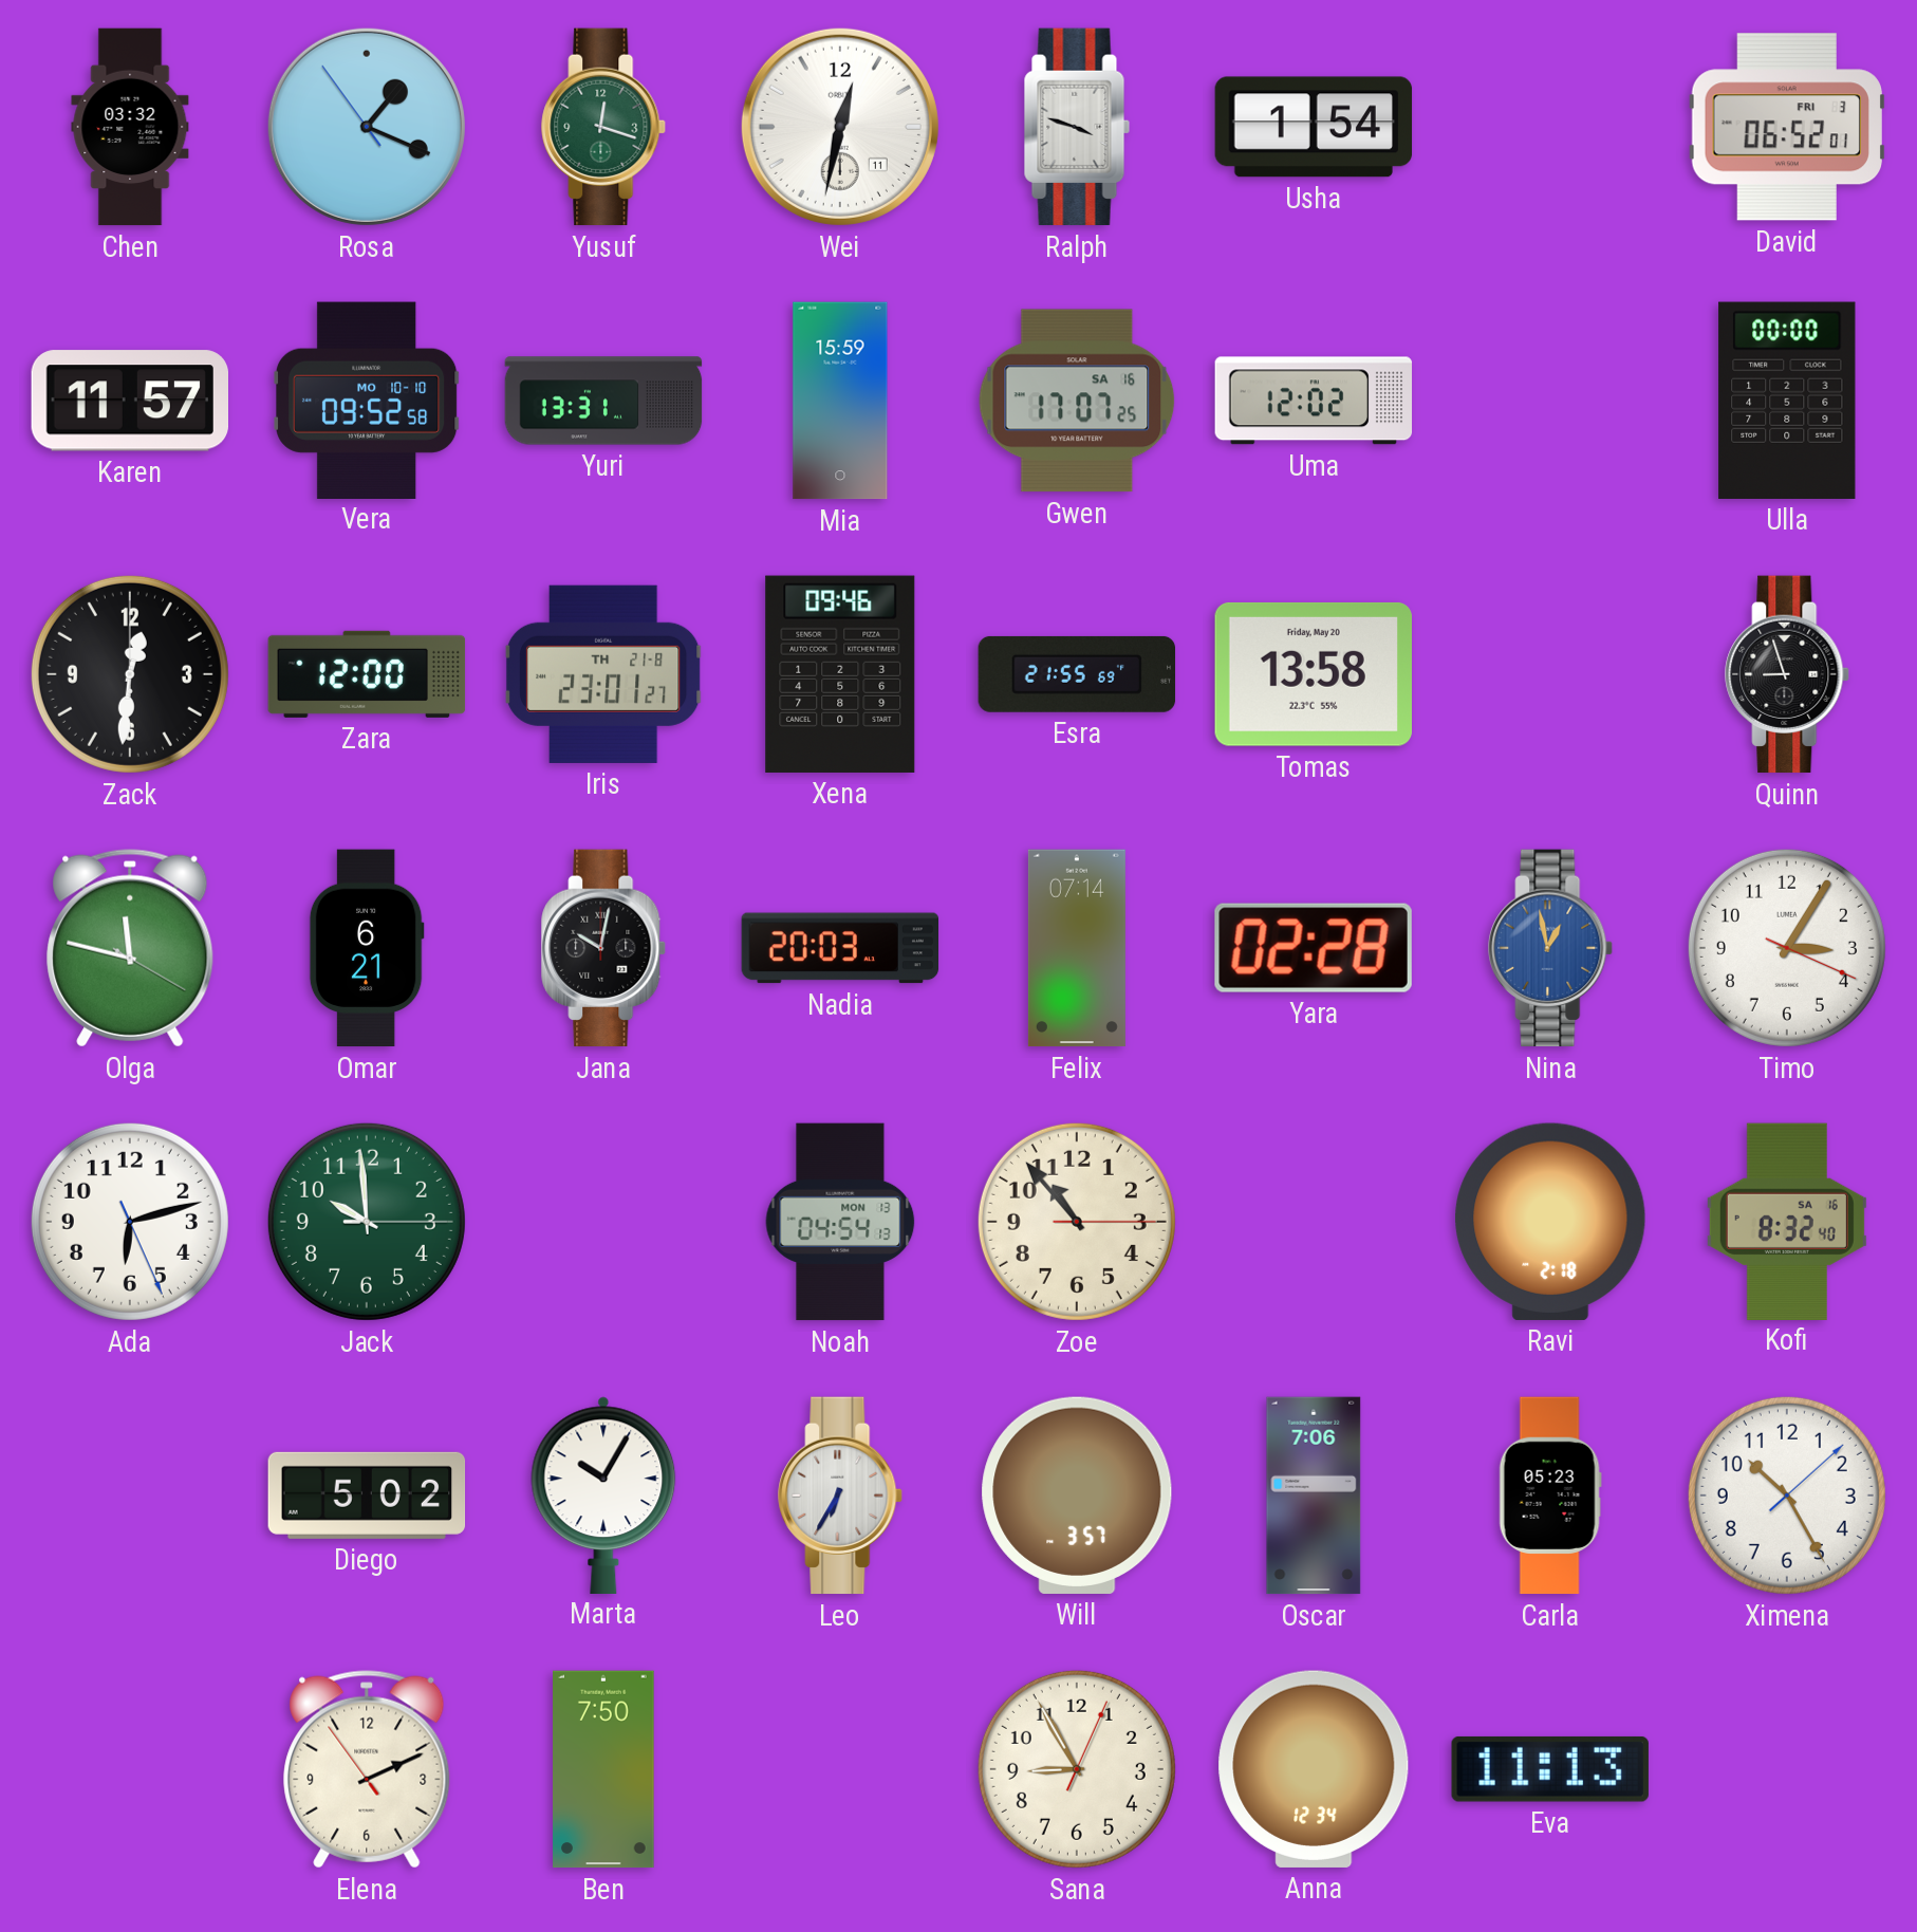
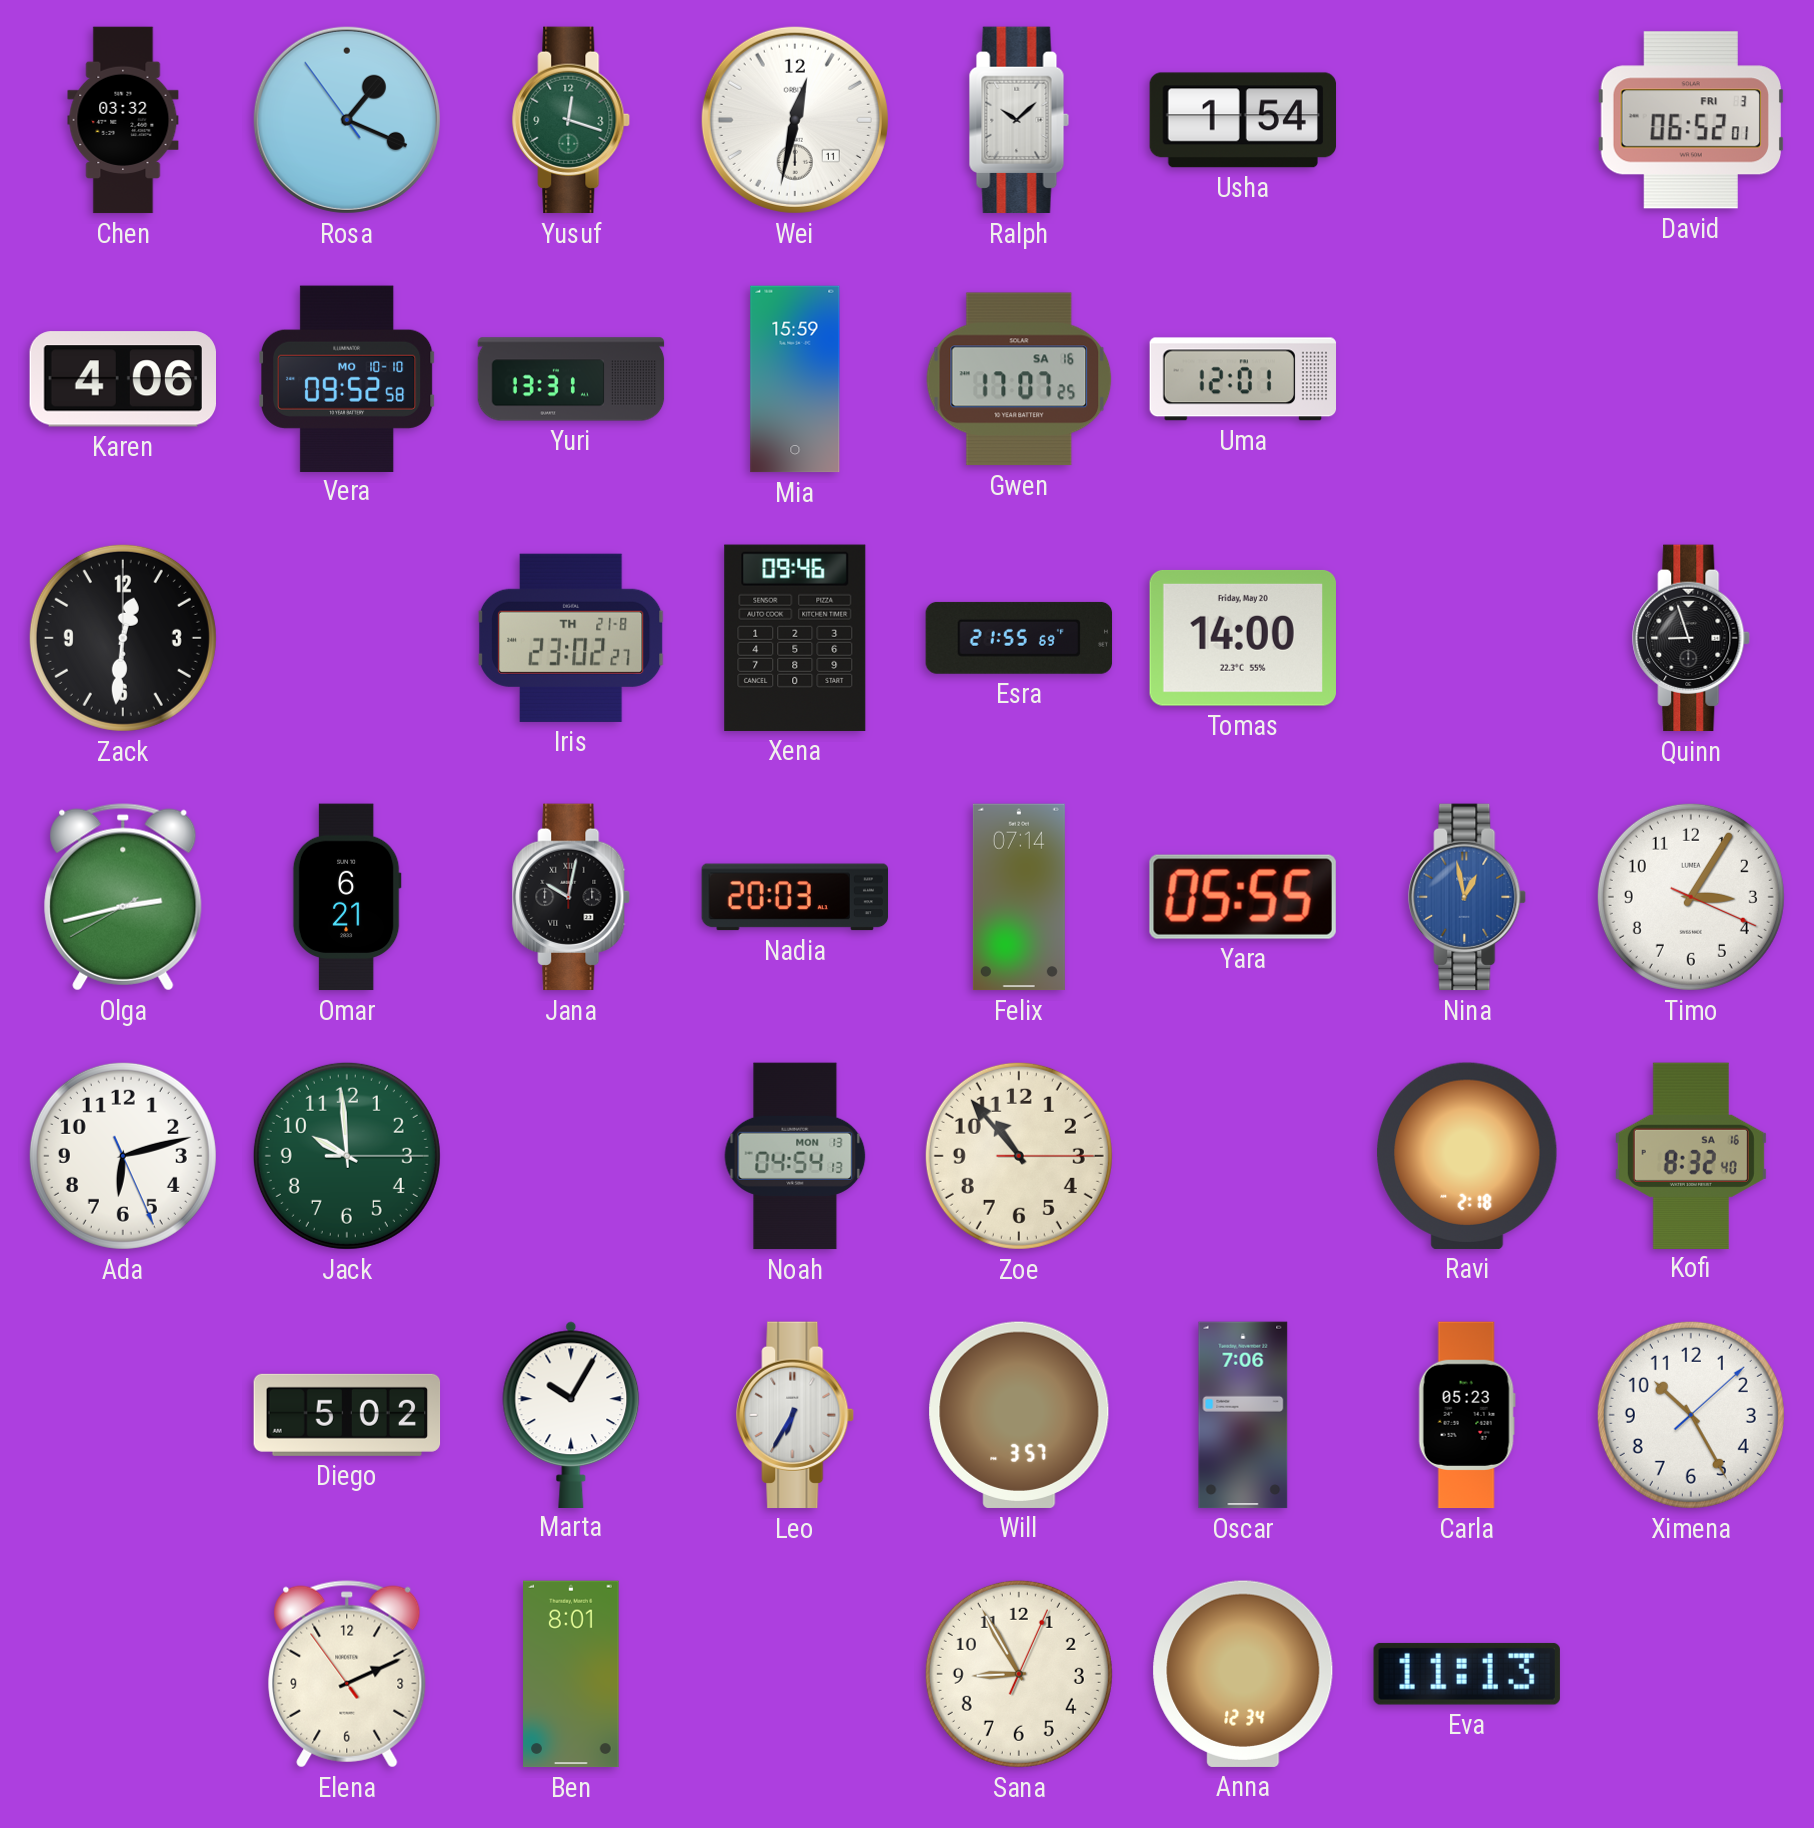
Ralph: 3:48 -> 10:08 (1019, 120)
Karen: 11:57 -> 4:06 (122, 379)
Uma: 12:02 -> 12:01 (1243, 379)
Ulla: 00:00 -> none (1787, 401)
Zara: 12:00 -> none (367, 674)
Iris: 23:01 -> 23:02 (571, 638)
Tomas: 13:58 -> 14:00 (1243, 638)
Olga: 11:47 -> 2:42 (123, 897)
Yara: 02:28 -> 05:55 (1243, 897)
Ben: 7:50 -> 8:01 (571, 1674)
